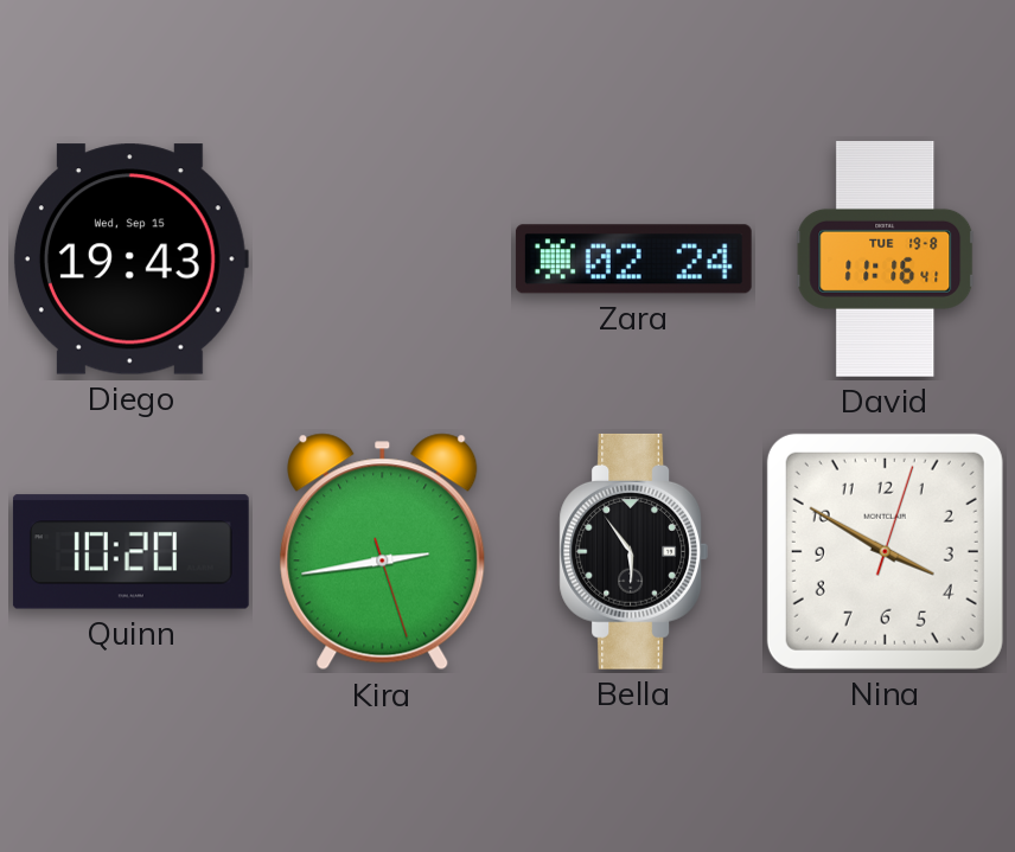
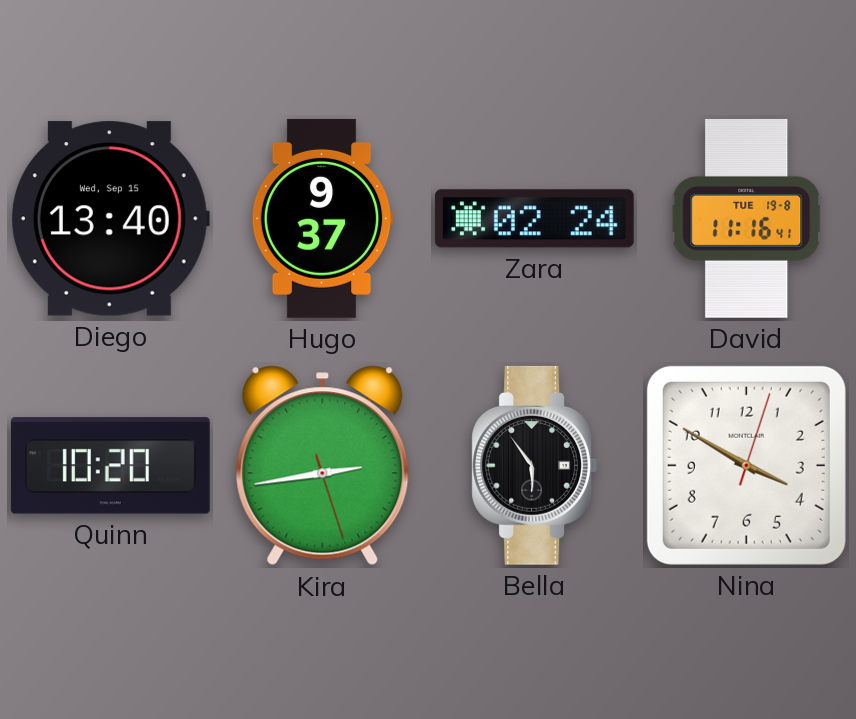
Diego: 19:43 -> 13:40 (110, 219)
Hugo: none -> 9:37 (322, 218)
